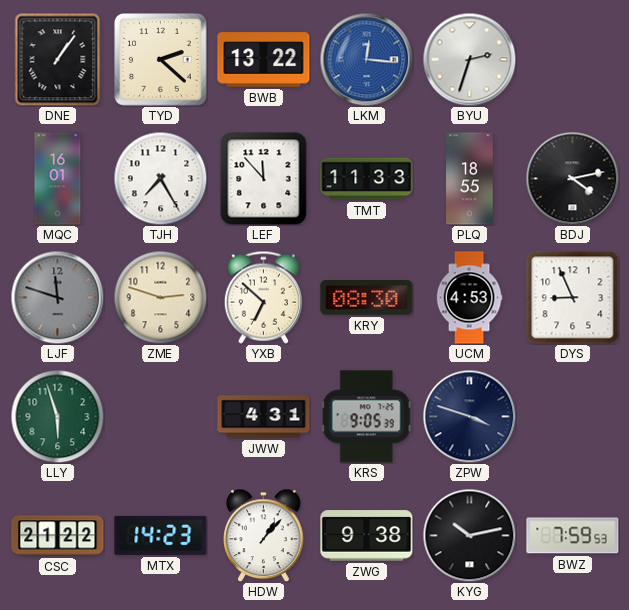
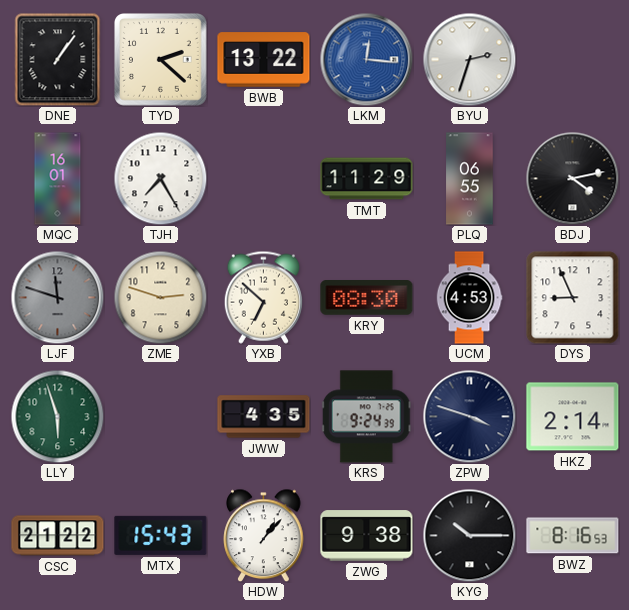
LEF: 11:53 -> none (264, 179)
TMT: 11:33 -> 11:29 (367, 179)
PLQ: 18:55 -> 06:55 (470, 179)
JWW: 4:31 -> 4:35 (264, 417)
KRS: 9:05 -> 9:24 (366, 417)
HKZ: none -> 2:14 (573, 417)
MTX: 14:23 -> 15:43 (161, 535)
KYG: 10:13 -> 10:15 (469, 535)
BWZ: 7:59 -> 8:16 (573, 536)
